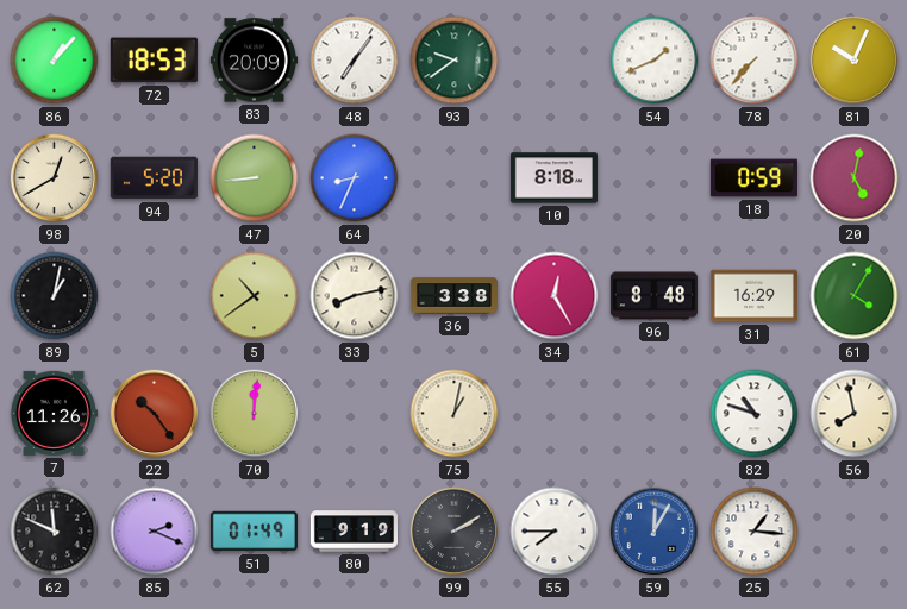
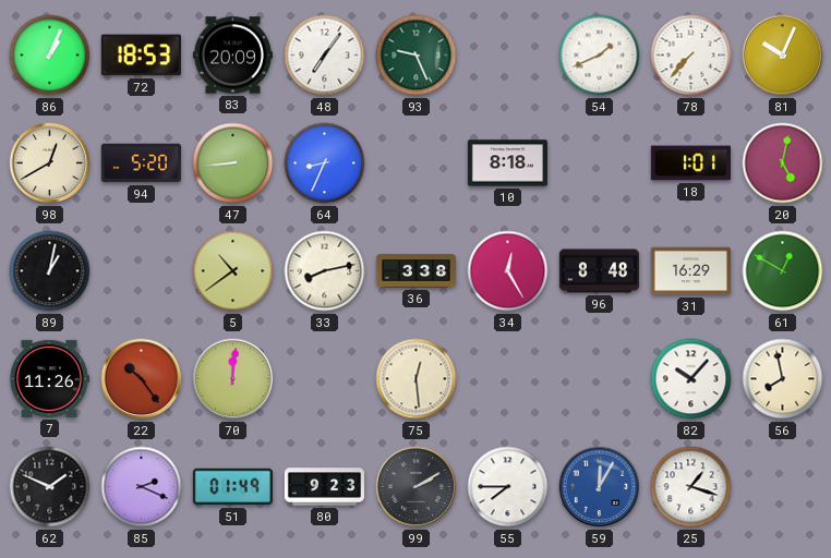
86: 1:07 -> 1:04 (50, 56)
93: 9:39 -> 9:26 (417, 56)
18: 0:59 -> 1:01 (690, 163)
61: 4:05 -> 12:50 (783, 271)
75: 1:02 -> 12:29 (417, 379)
82: 10:48 -> 10:07 (691, 379)
62: 11:49 -> 1:49 (50, 487)
80: 9:19 -> 9:23 (324, 487)
25: 1:16 -> 1:18 (691, 487)
